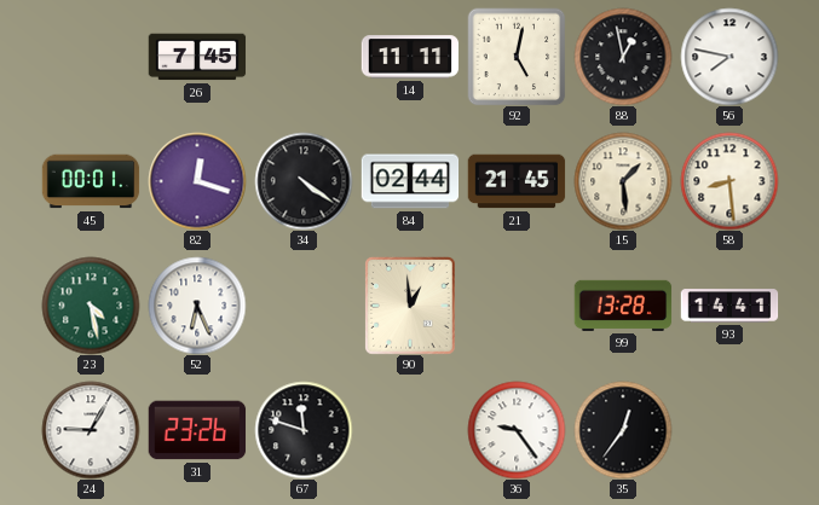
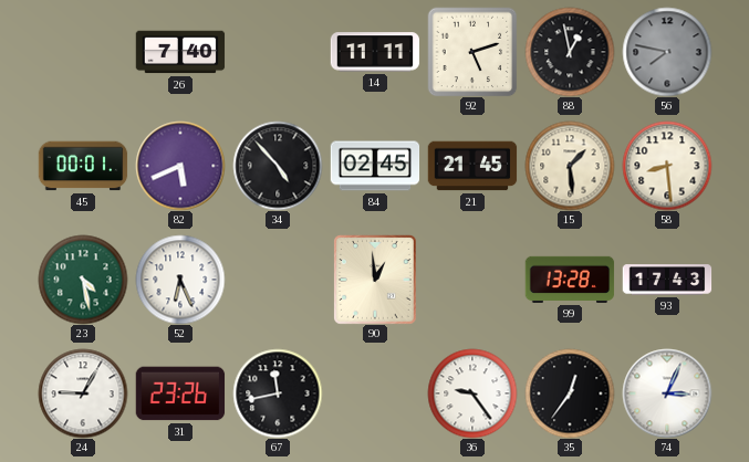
26: 7:45 -> 7:40 (180, 52)
92: 5:02 -> 5:12 (472, 52)
56 dial: white -> grey (667, 52)
82: 12:18 -> 5:41 (180, 166)
34: 4:21 -> 4:53 (278, 166)
84: 02:44 -> 02:45 (375, 166)
93: 14:41 -> 17:43 (667, 280)
67: 11:48 -> 11:43 (278, 393)
74: none -> 3:04 (667, 393)
